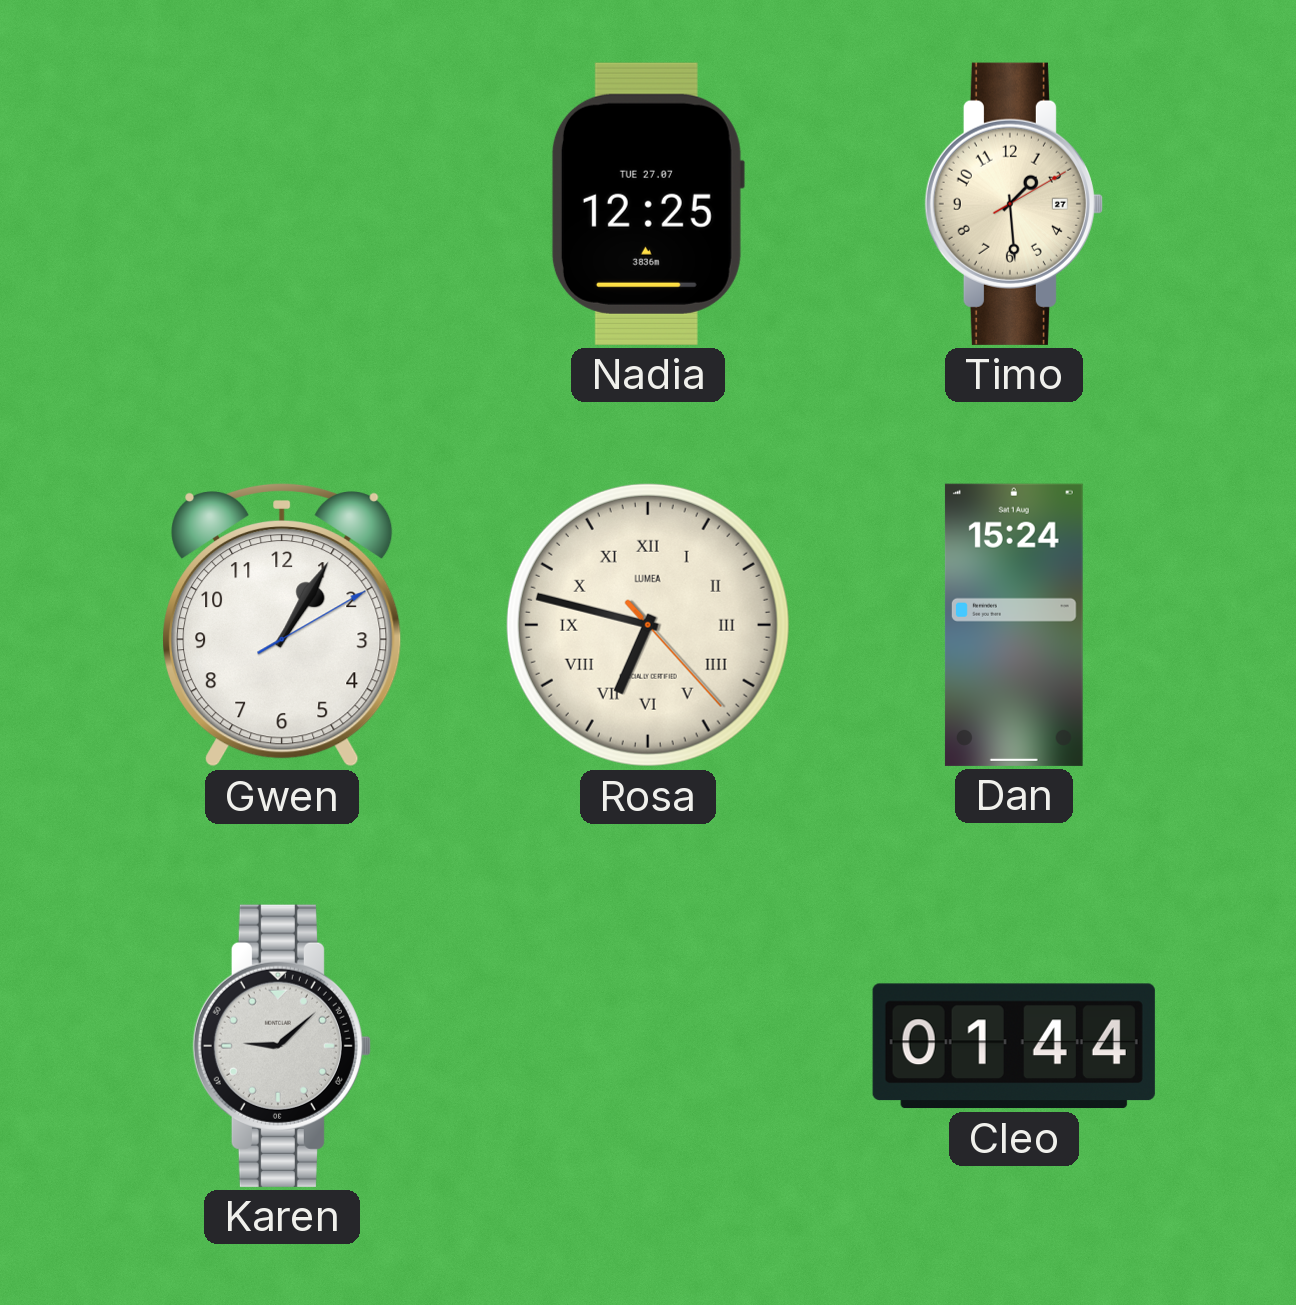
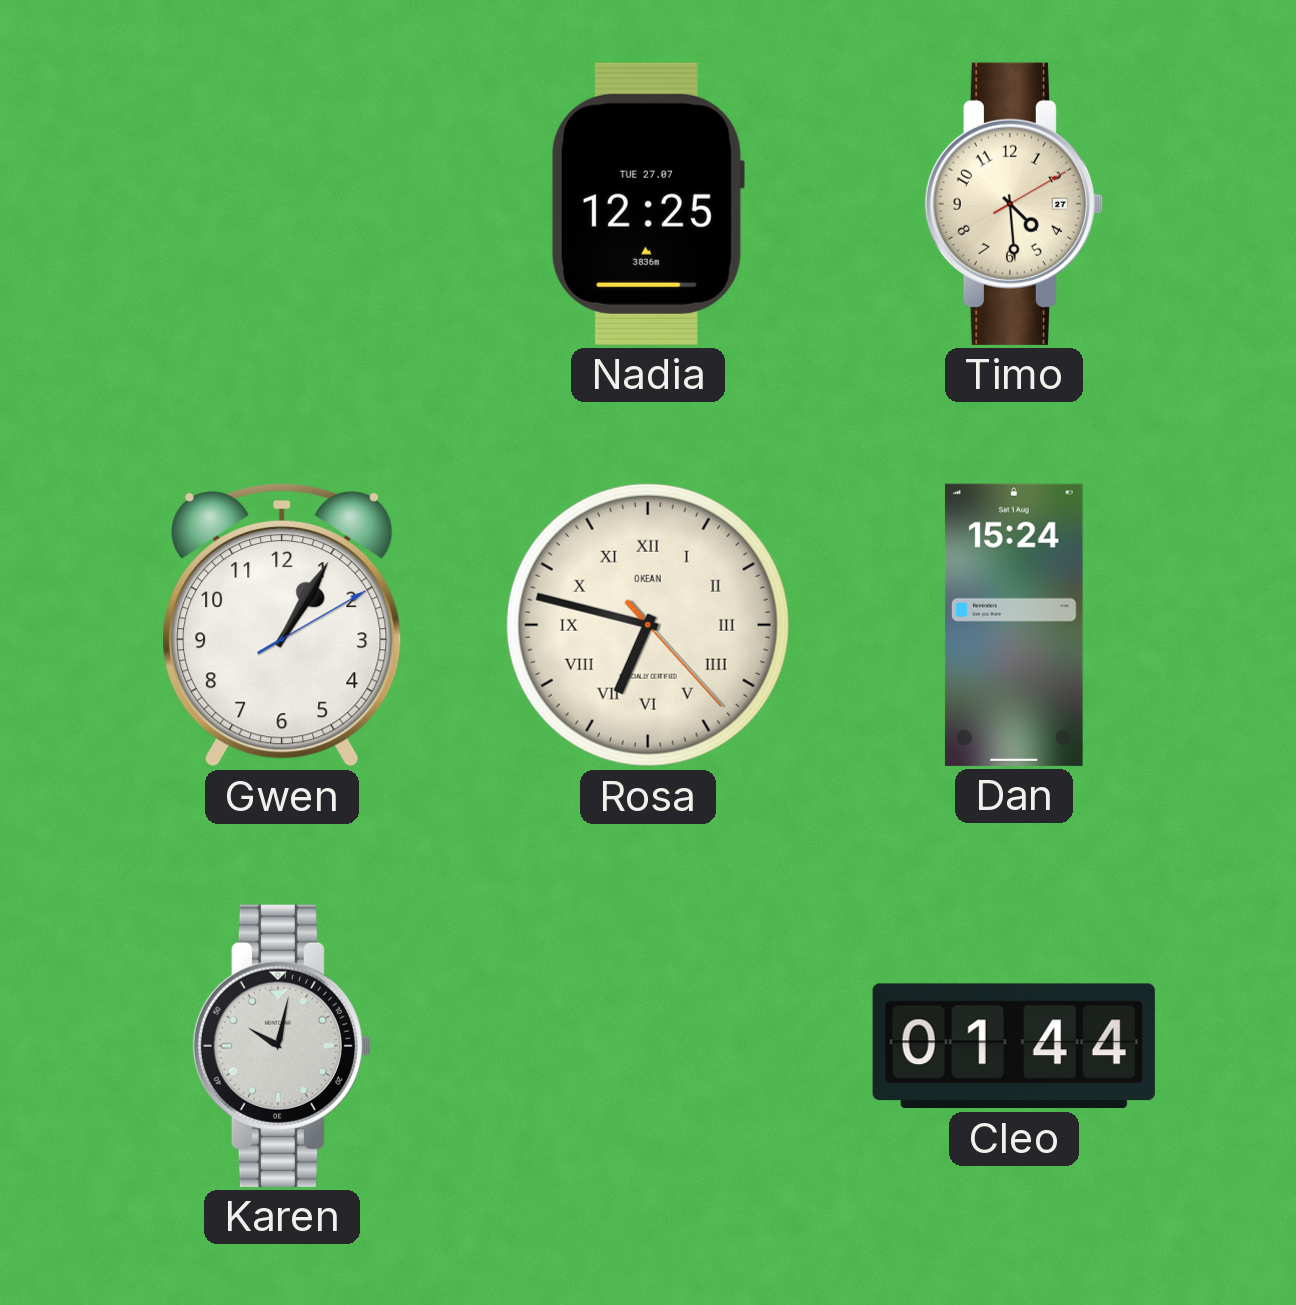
Timo: 1:29 -> 4:29 (1014, 204)
Rosa brand: LUMEA -> OKEAN (648, 625)
Karen: 9:08 -> 10:02 (282, 1046)
